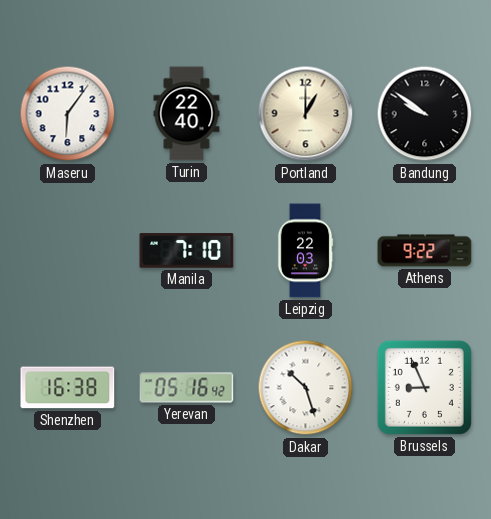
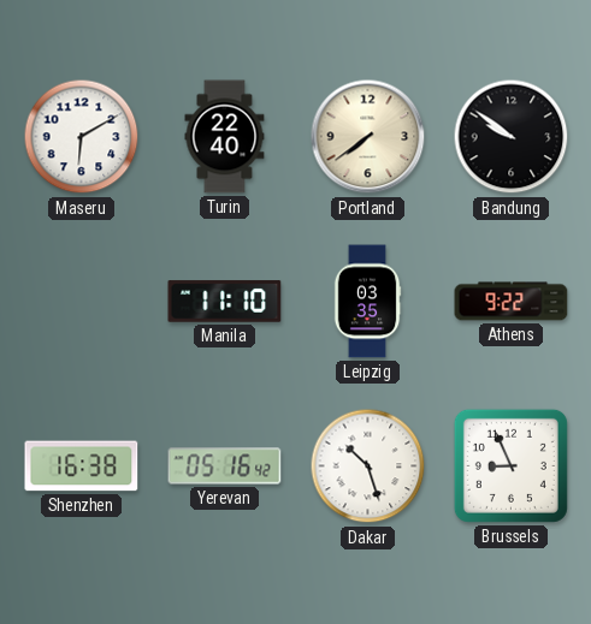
Maseru: 6:06 -> 6:10 (82, 137)
Portland: 1:00 -> 7:39 (368, 137)
Manila: 7:10 -> 11:10 (225, 302)
Leipzig: 22:03 -> 03:35 (367, 302)
